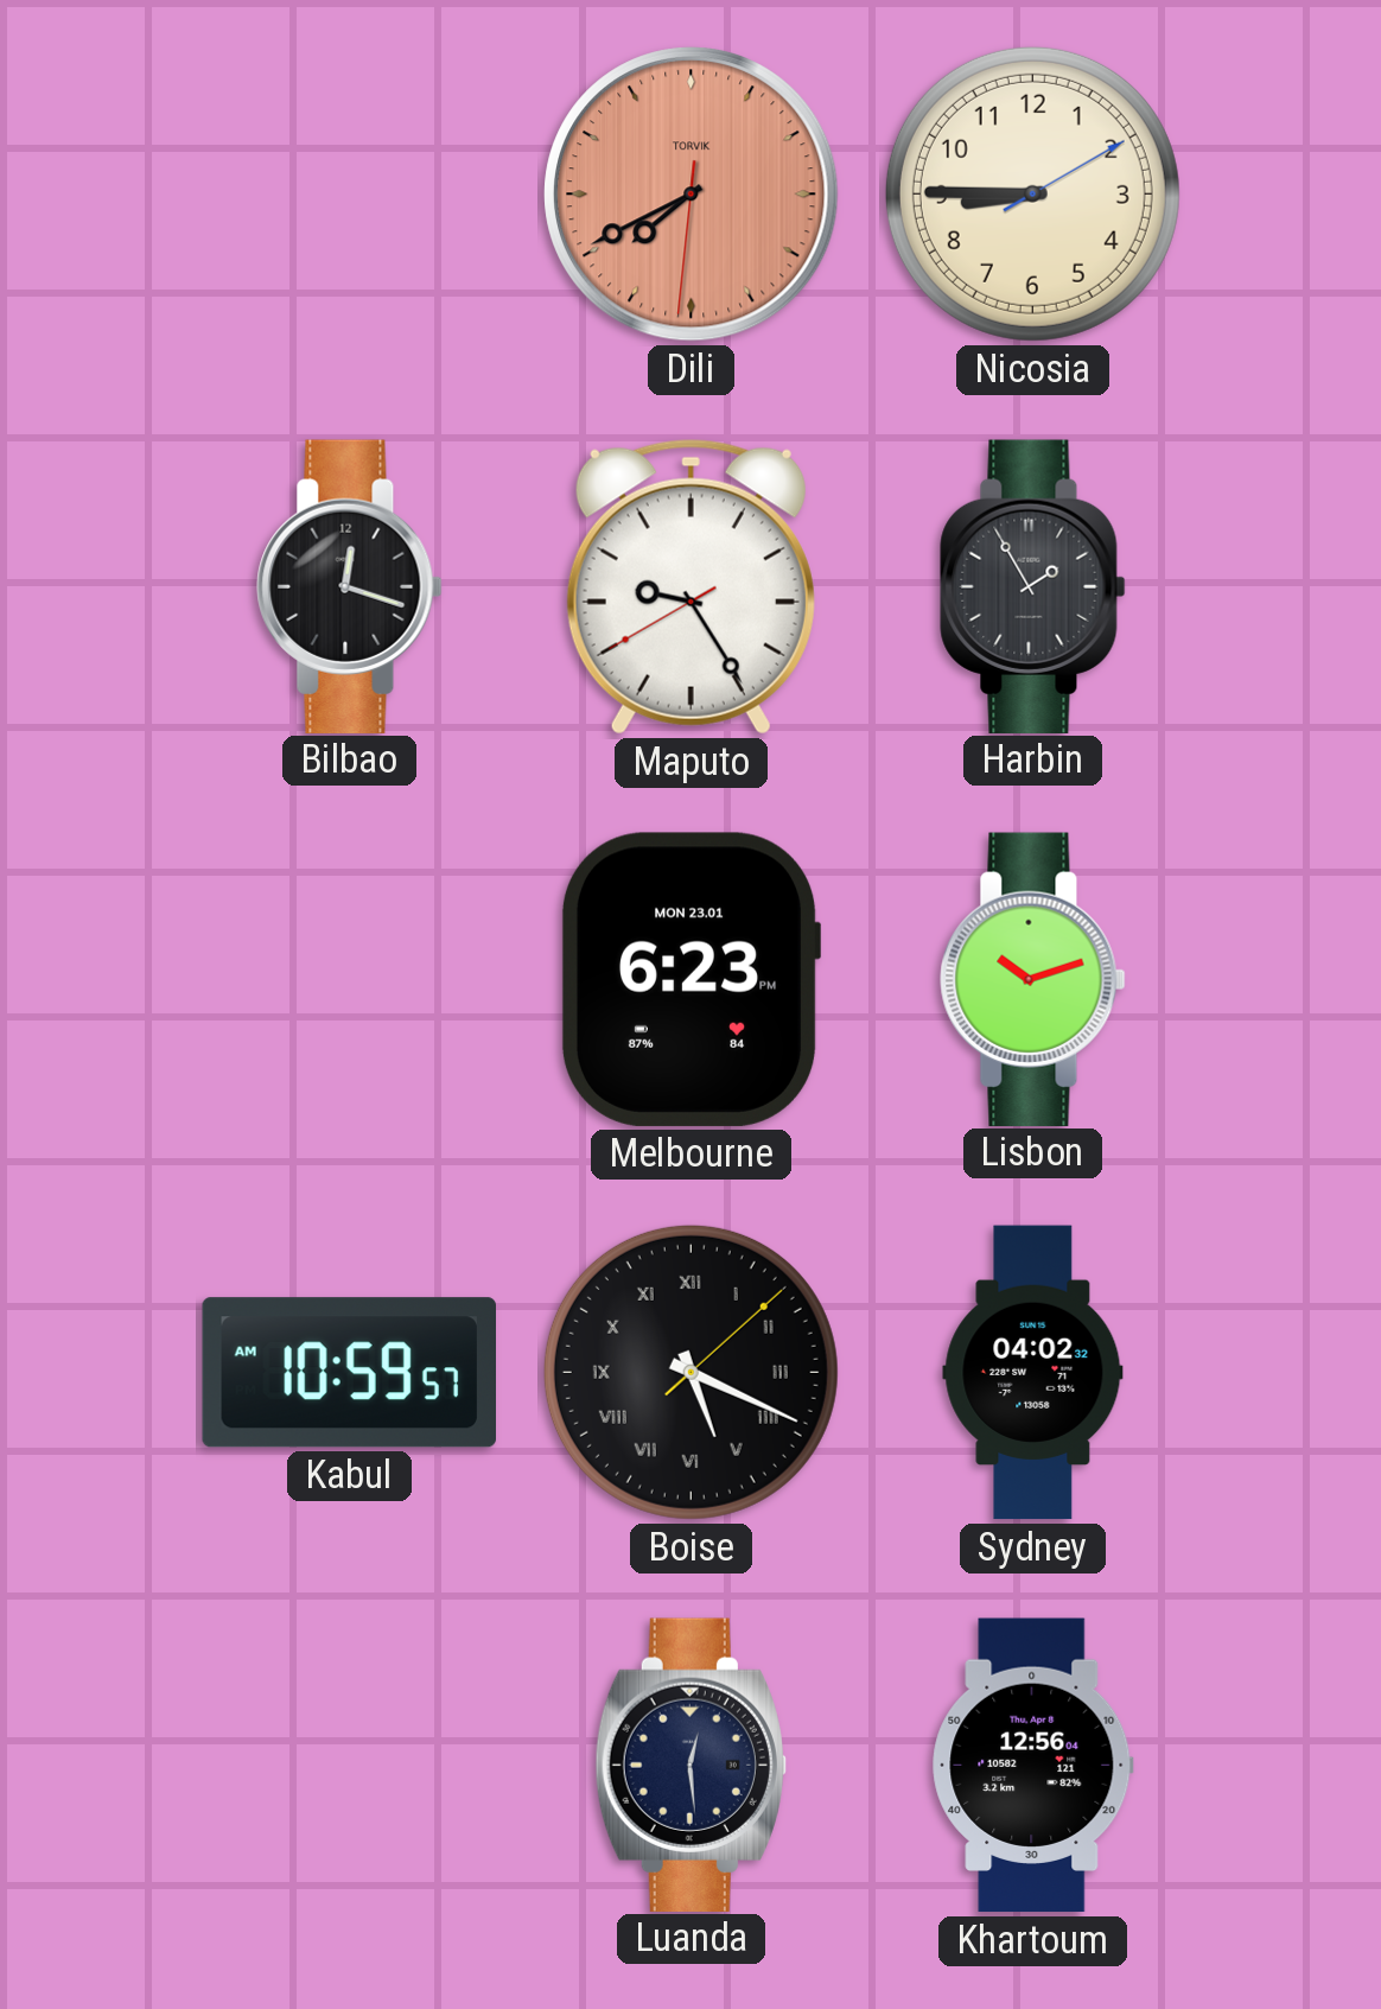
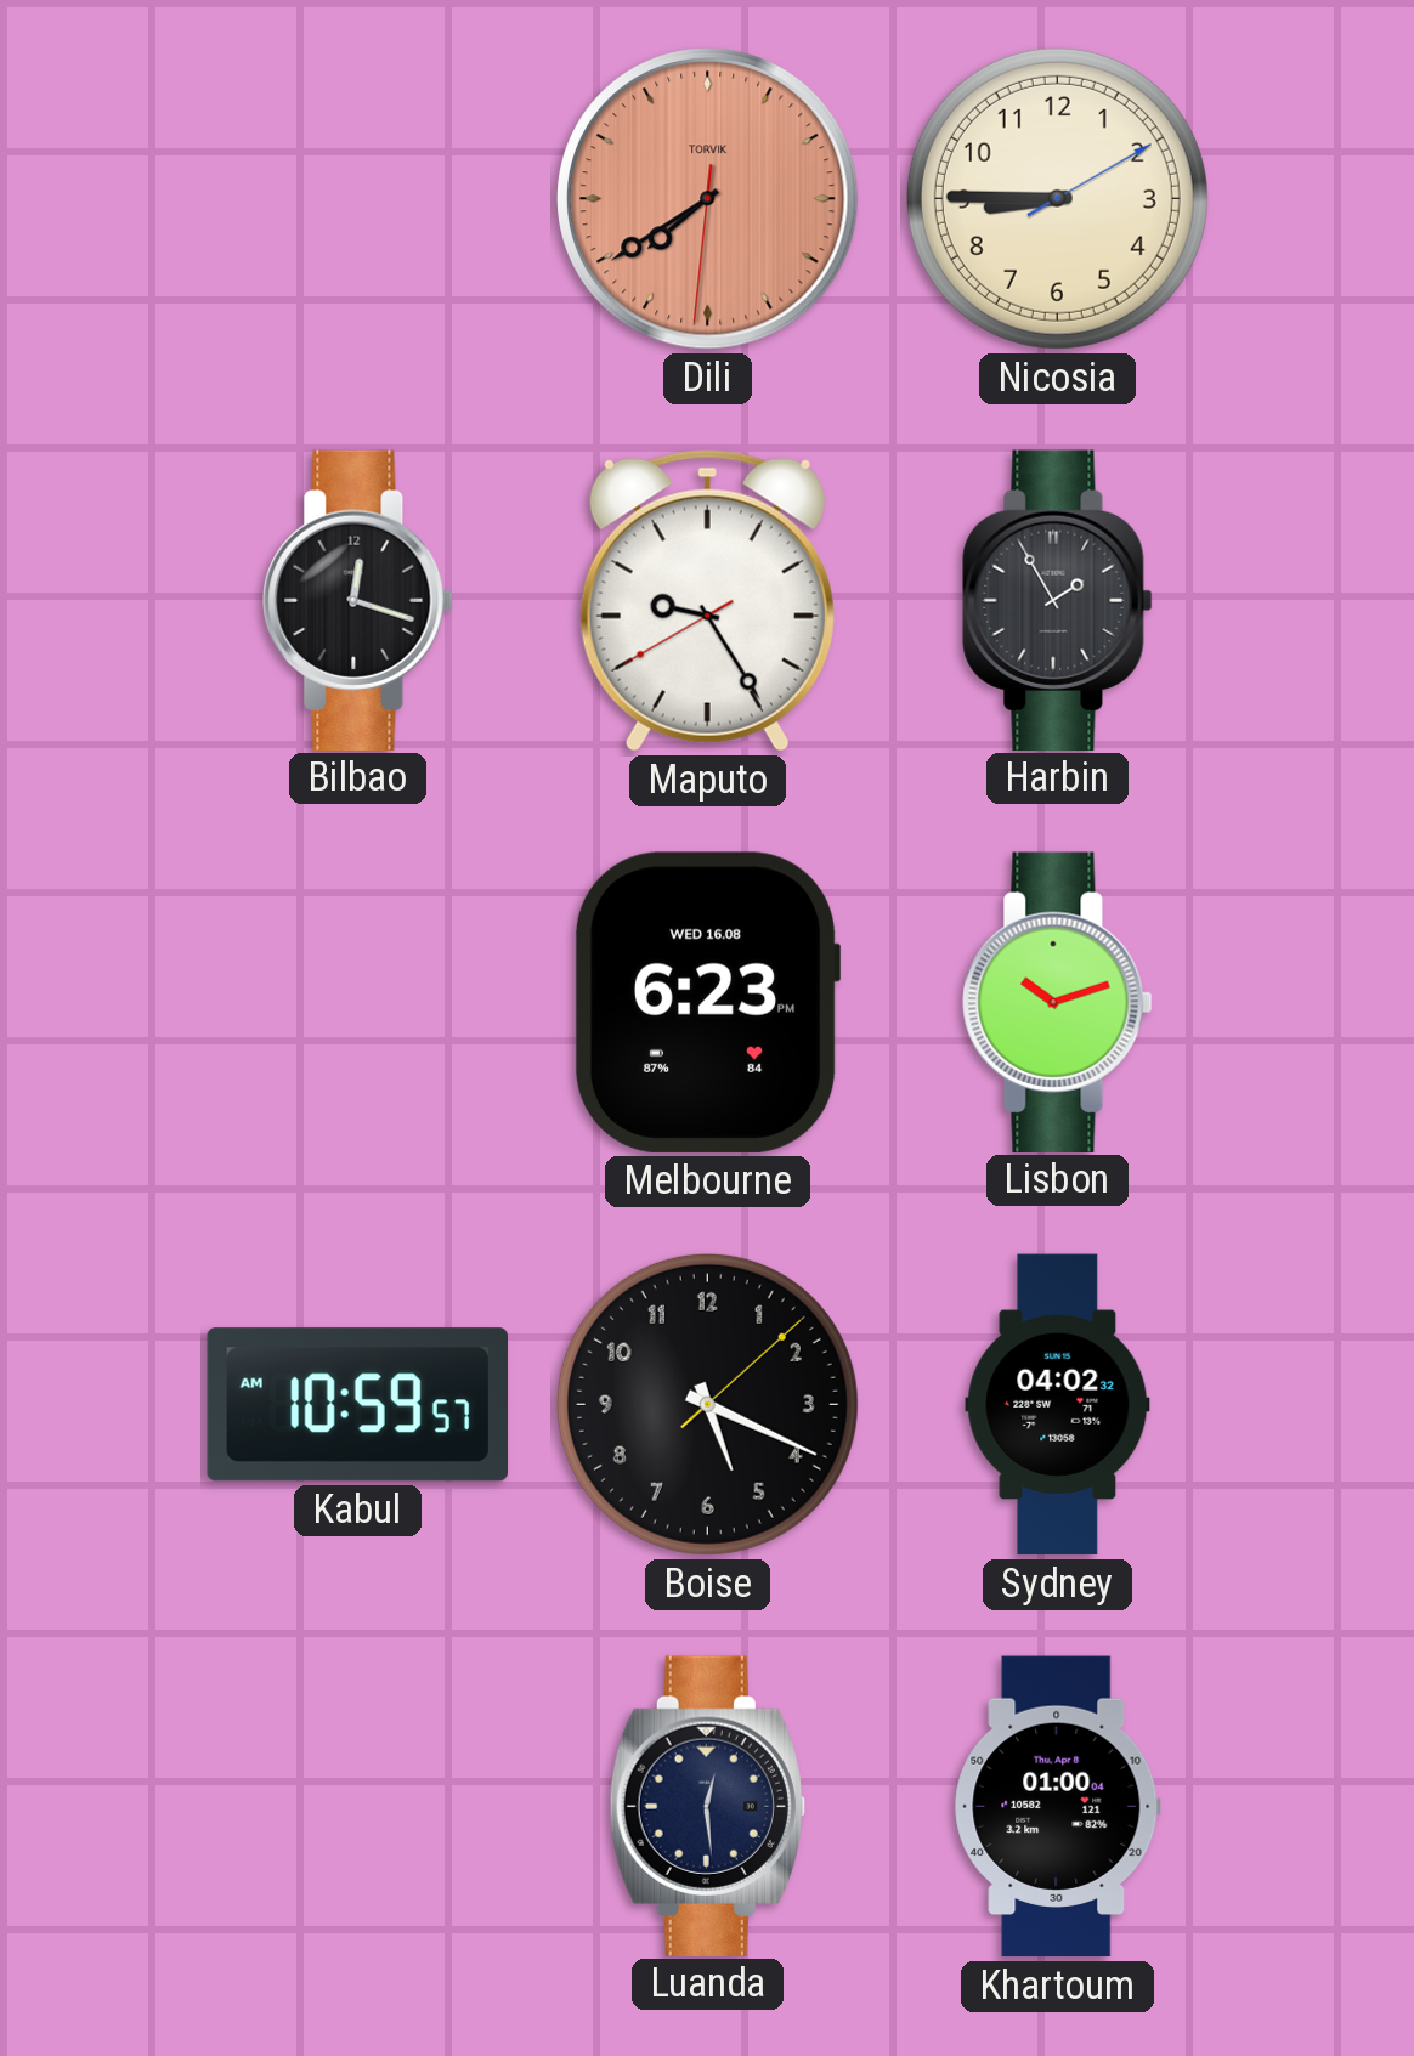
Dili: 7:40 -> 7:39 (708, 199)
Melbourne date: MON 23.01 -> WED 16.08 (707, 1002)
Boise numerals: Roman -> Arabic (707, 1404)
Khartoum: 12:56 -> 01:00 (1058, 1807)
